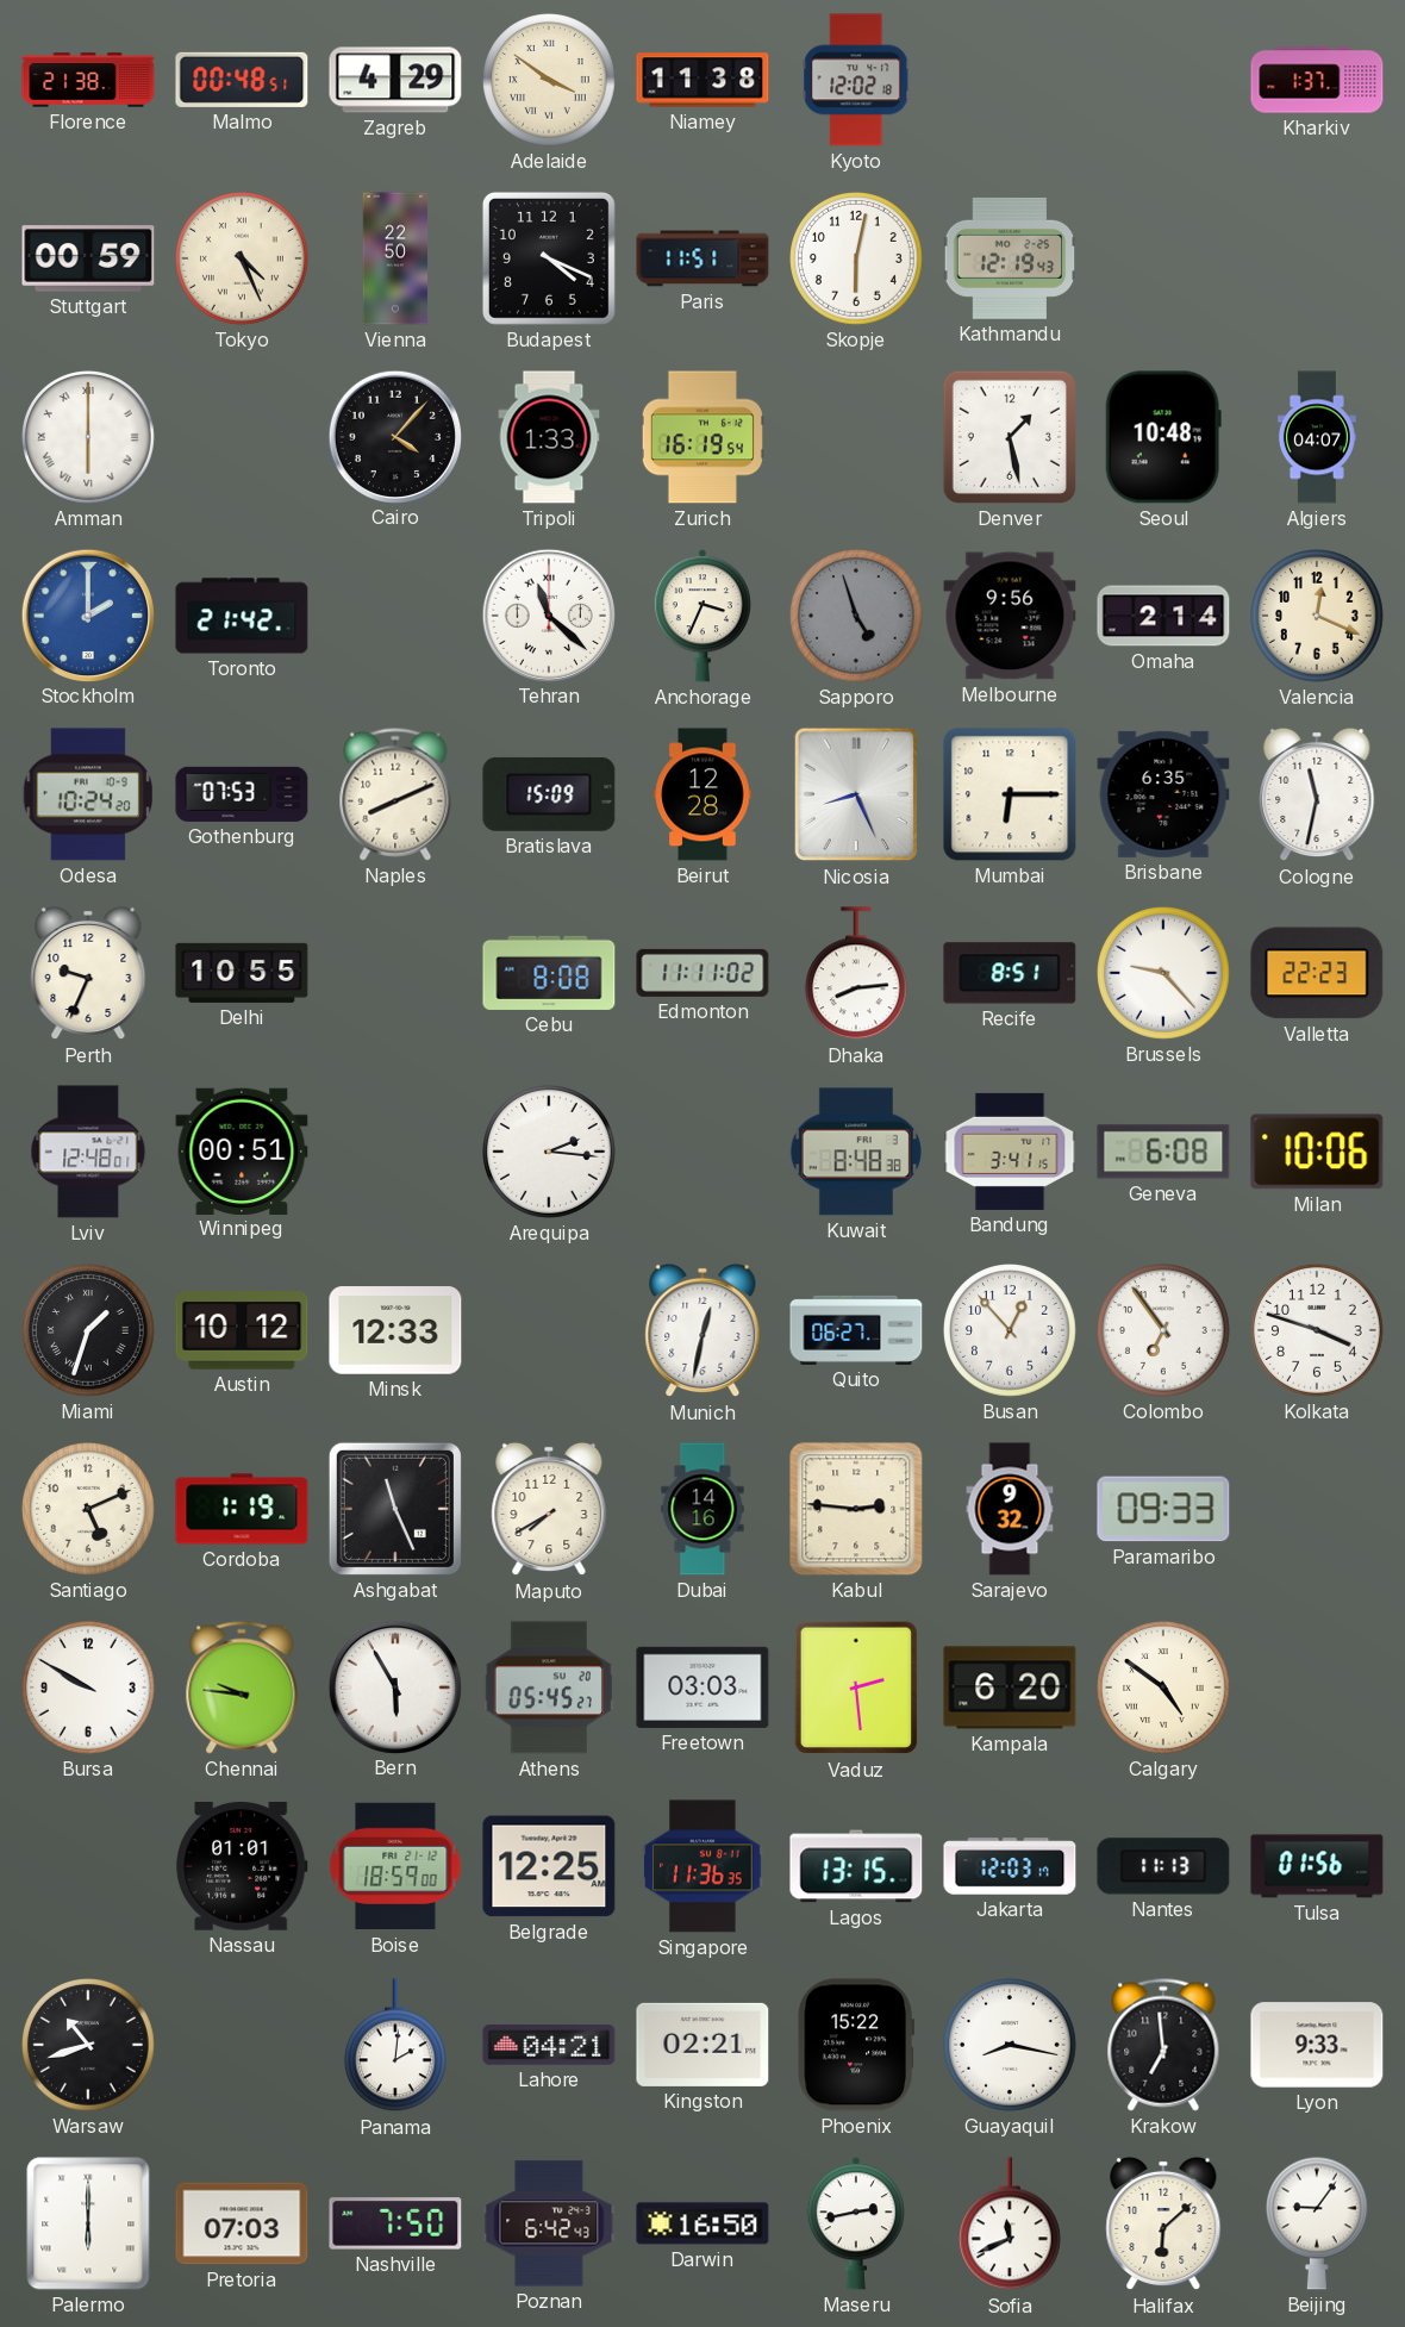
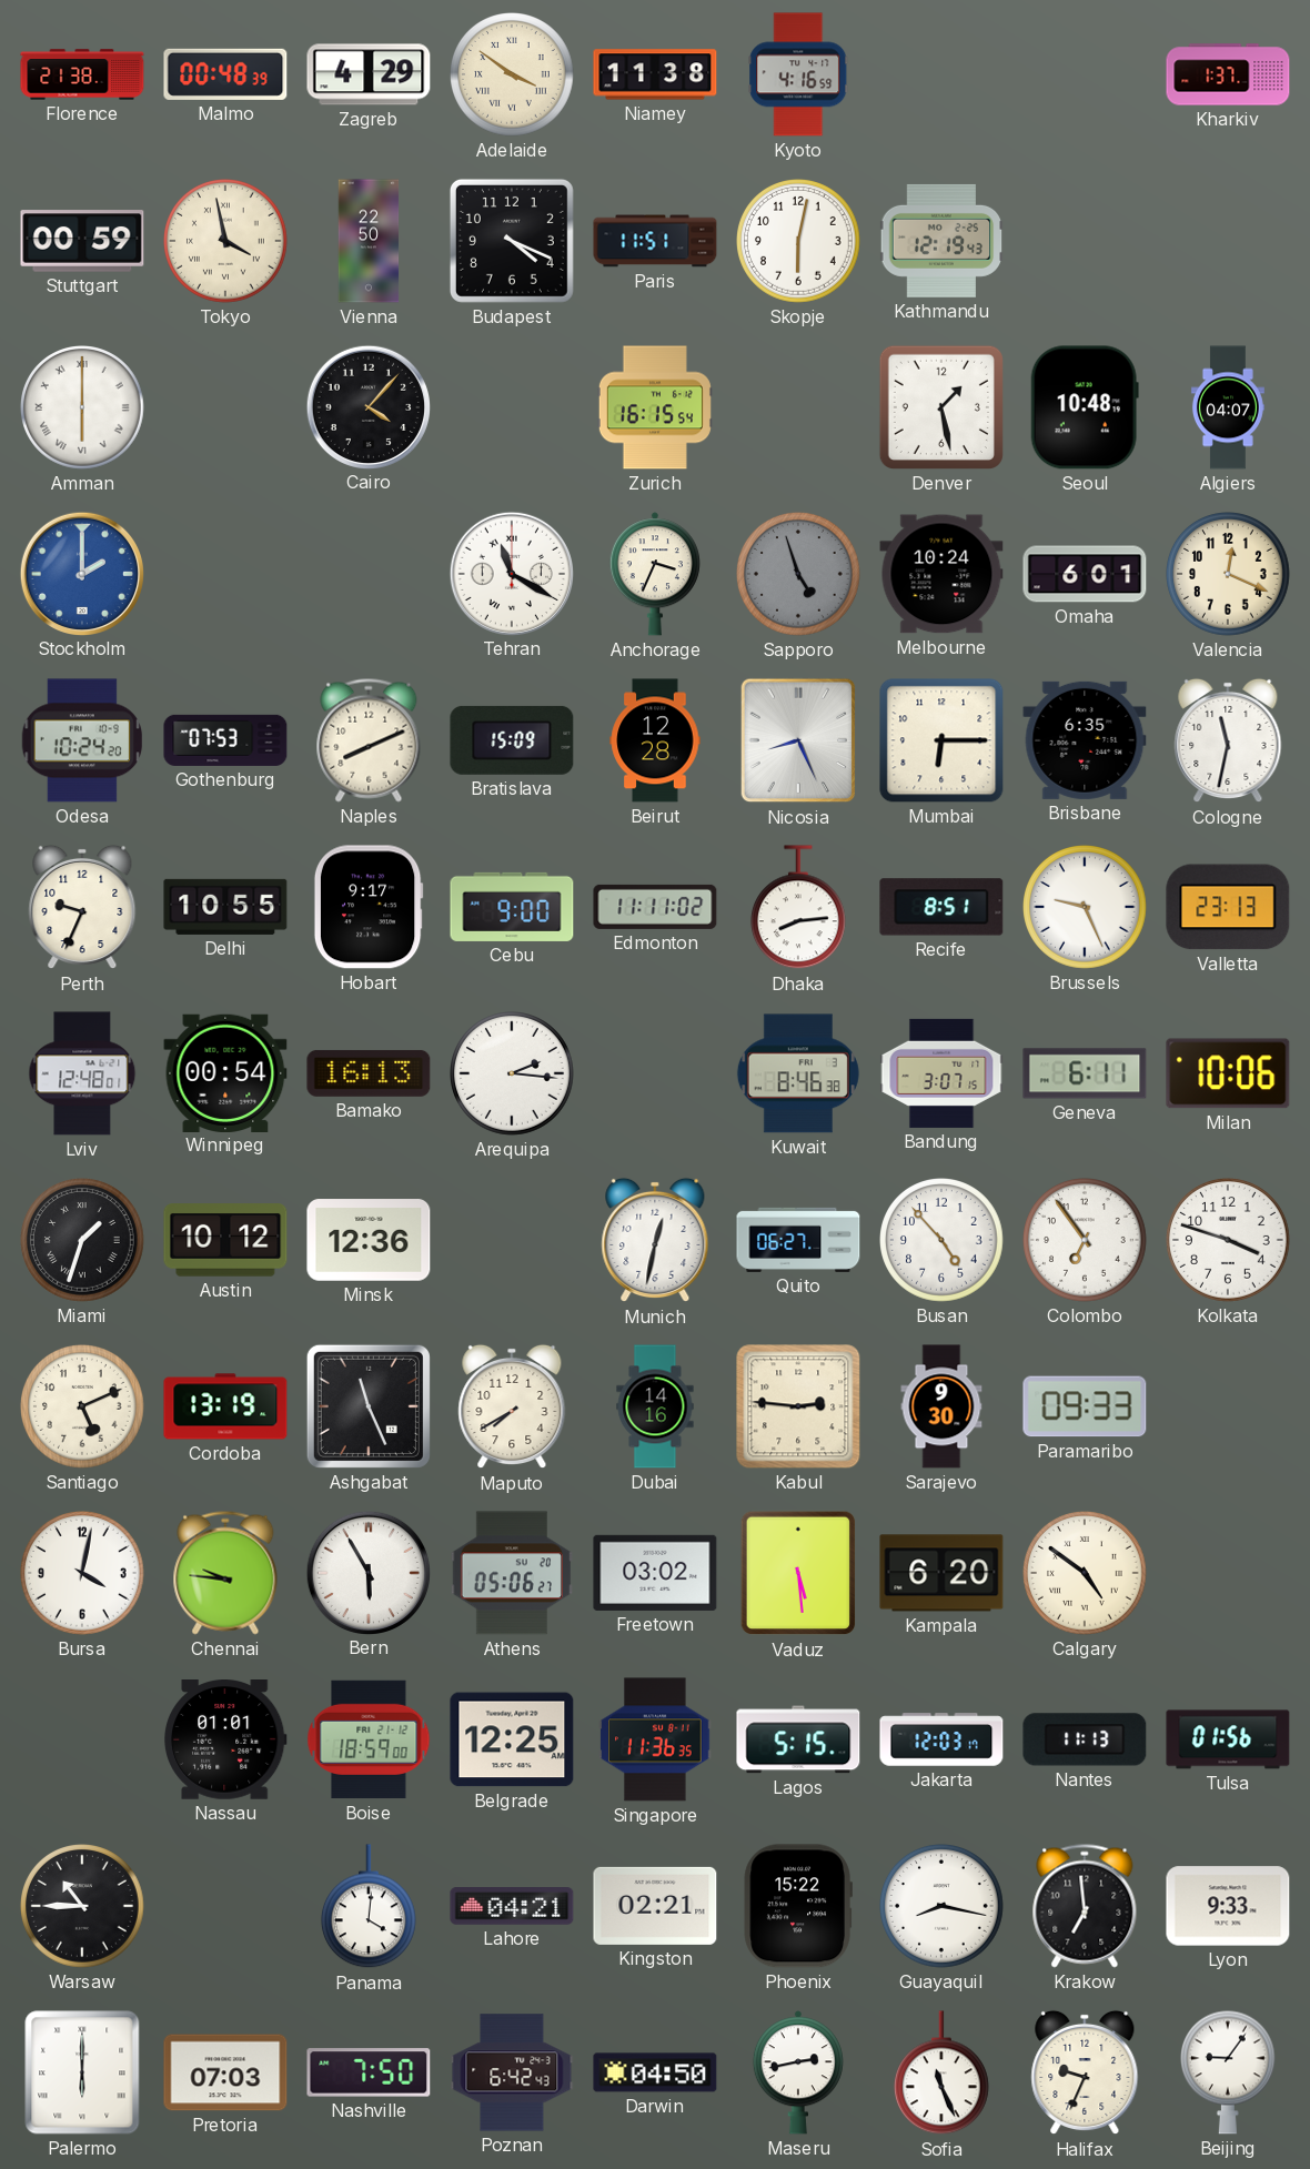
Malmo: 00:48:51 -> 00:48:39 (225, 74)
Kyoto: 12:02 -> 4:16 (798, 74)
Tokyo: 4:26 -> 3:58 (226, 242)
Tripoli: 1:33 -> none (549, 437)
Zurich: 16:19 -> 16:15 (655, 407)
Toronto: 21:42 -> none (242, 616)
Tehran: 11:22 -> 11:20 (511, 573)
Melbourne: 9:56 -> 10:24 (941, 574)
Omaha: 2:14 -> 6:01 (1085, 574)
Hobart: none -> 9:17 (369, 907)
Cebu: 8:08 -> 9:00 (512, 907)
Brussels: 9:23 -> 9:26 (1086, 908)
Valletta: 22:23 -> 23:13 (1228, 907)
Winnipeg: 00:51 -> 00:54 (225, 1072)
Bamako: none -> 16:13 (369, 1073)
Kuwait: 8:48 -> 8:46 (798, 1073)
Bandung: 3:41 -> 3:07 (941, 1073)
Geneva: 6:08 -> 6:11 (1085, 1073)
Minsk: 12:33 -> 12:36 (369, 1240)
Busan: 12:53 -> 4:53 (943, 1241)
Cordoba: 1:19 -> 13:19 (225, 1406)
Sarajevo: 9:32 -> 9:30 (941, 1406)
Bursa: 9:50 -> 4:02 (83, 1574)
Athens: 05:45 -> 05:06 (511, 1573)
Freetown: 03:03 -> 03:02 (655, 1573)
Vaduz: 2:29 -> 5:29 (798, 1573)
Lagos: 13:15 -> 5:15 (798, 1739)
Warsaw: 10:42 -> 10:45 (83, 1907)
Panama: 2:01 -> 4:01 (369, 1907)
Darwin: 16:50 -> 04:50 (655, 2072)
Sofia: 11:41 -> 11:26 (941, 2074)
Halifax: 6:08 -> 9:34 (1085, 2072)
